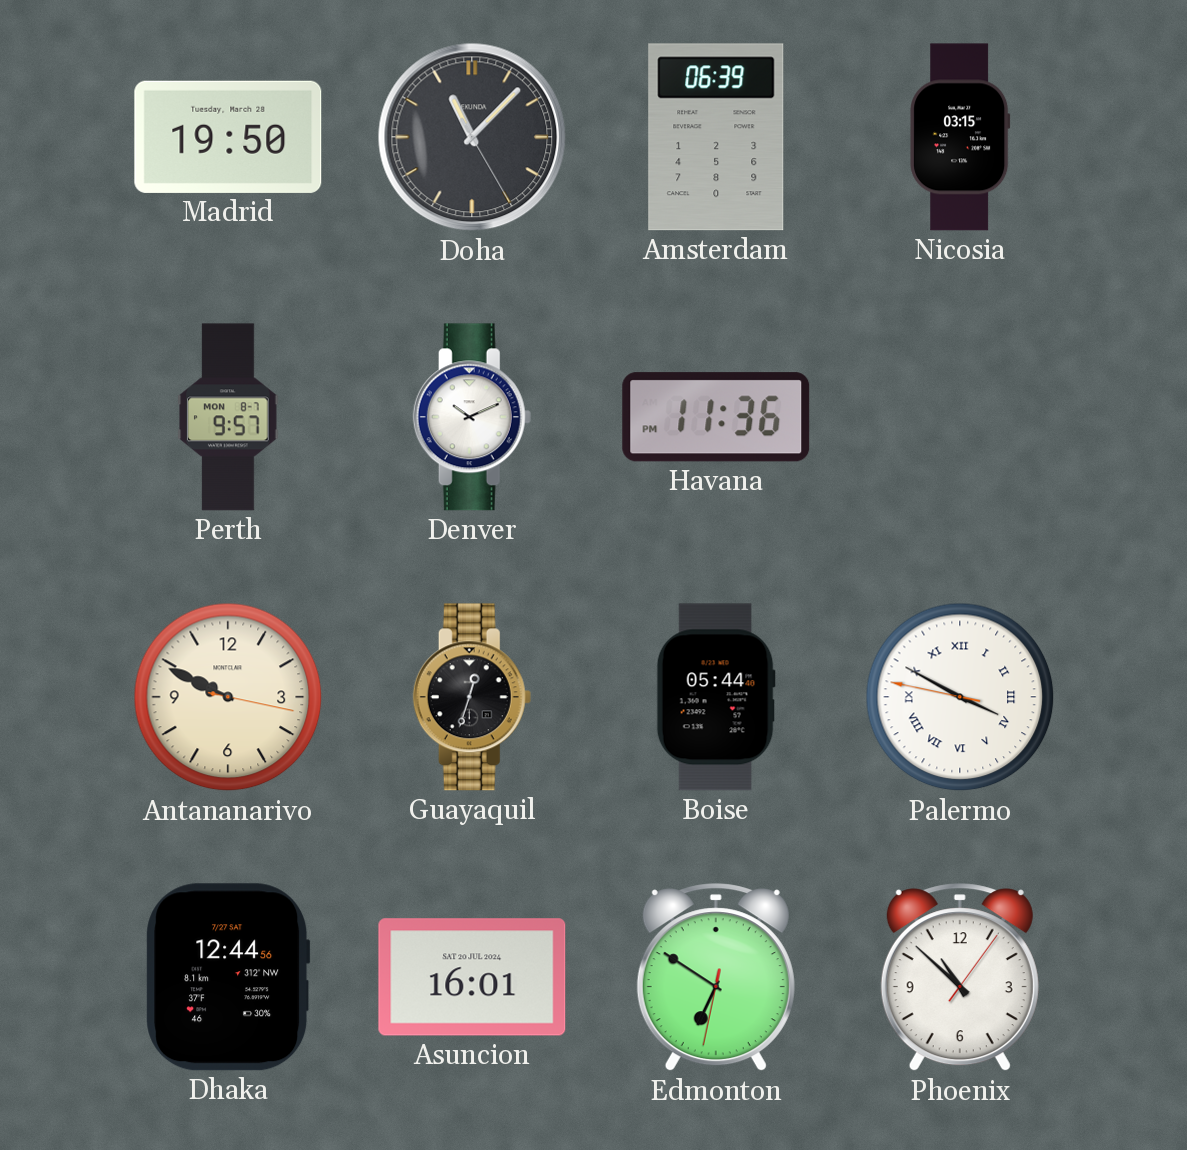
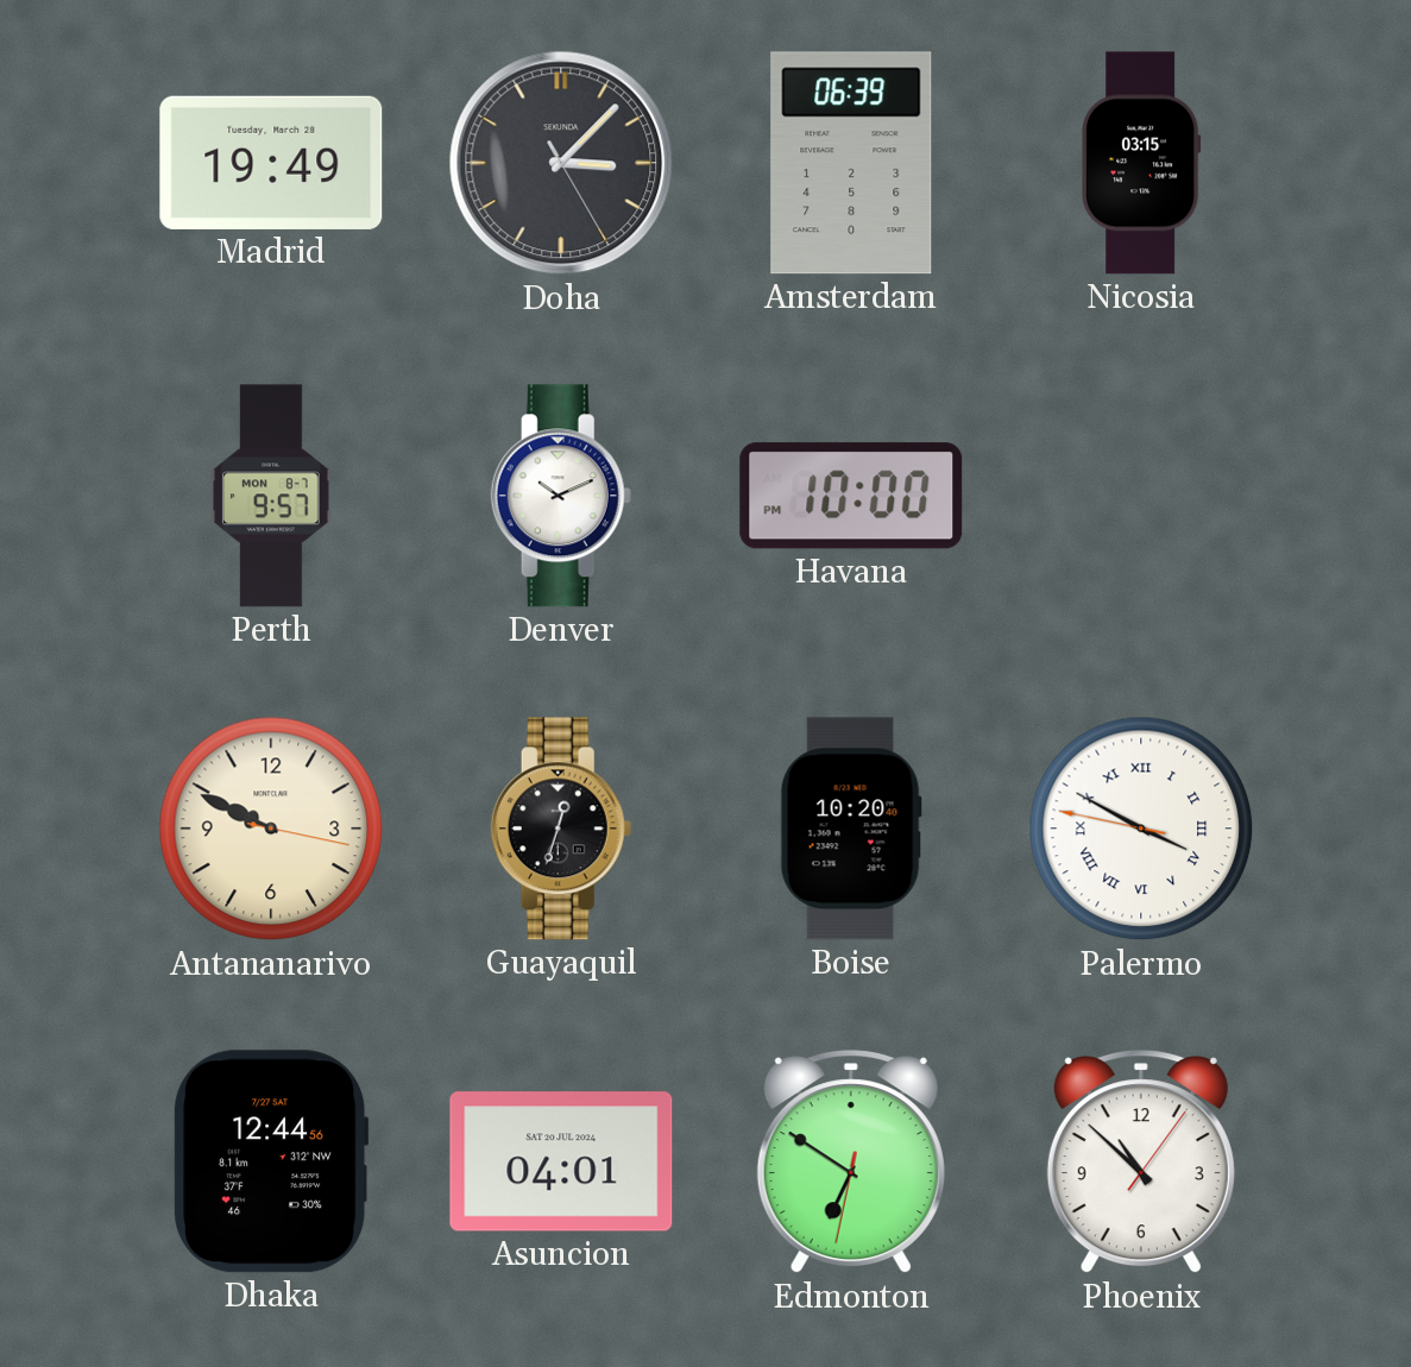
Madrid: 19:50 -> 19:49 (271, 163)
Doha: 11:07 -> 3:07 (561, 163)
Havana: 11:36 -> 10:00 (851, 496)
Boise: 05:44 -> 10:20 (851, 829)
Asuncion: 16:01 -> 04:01 (561, 1161)
